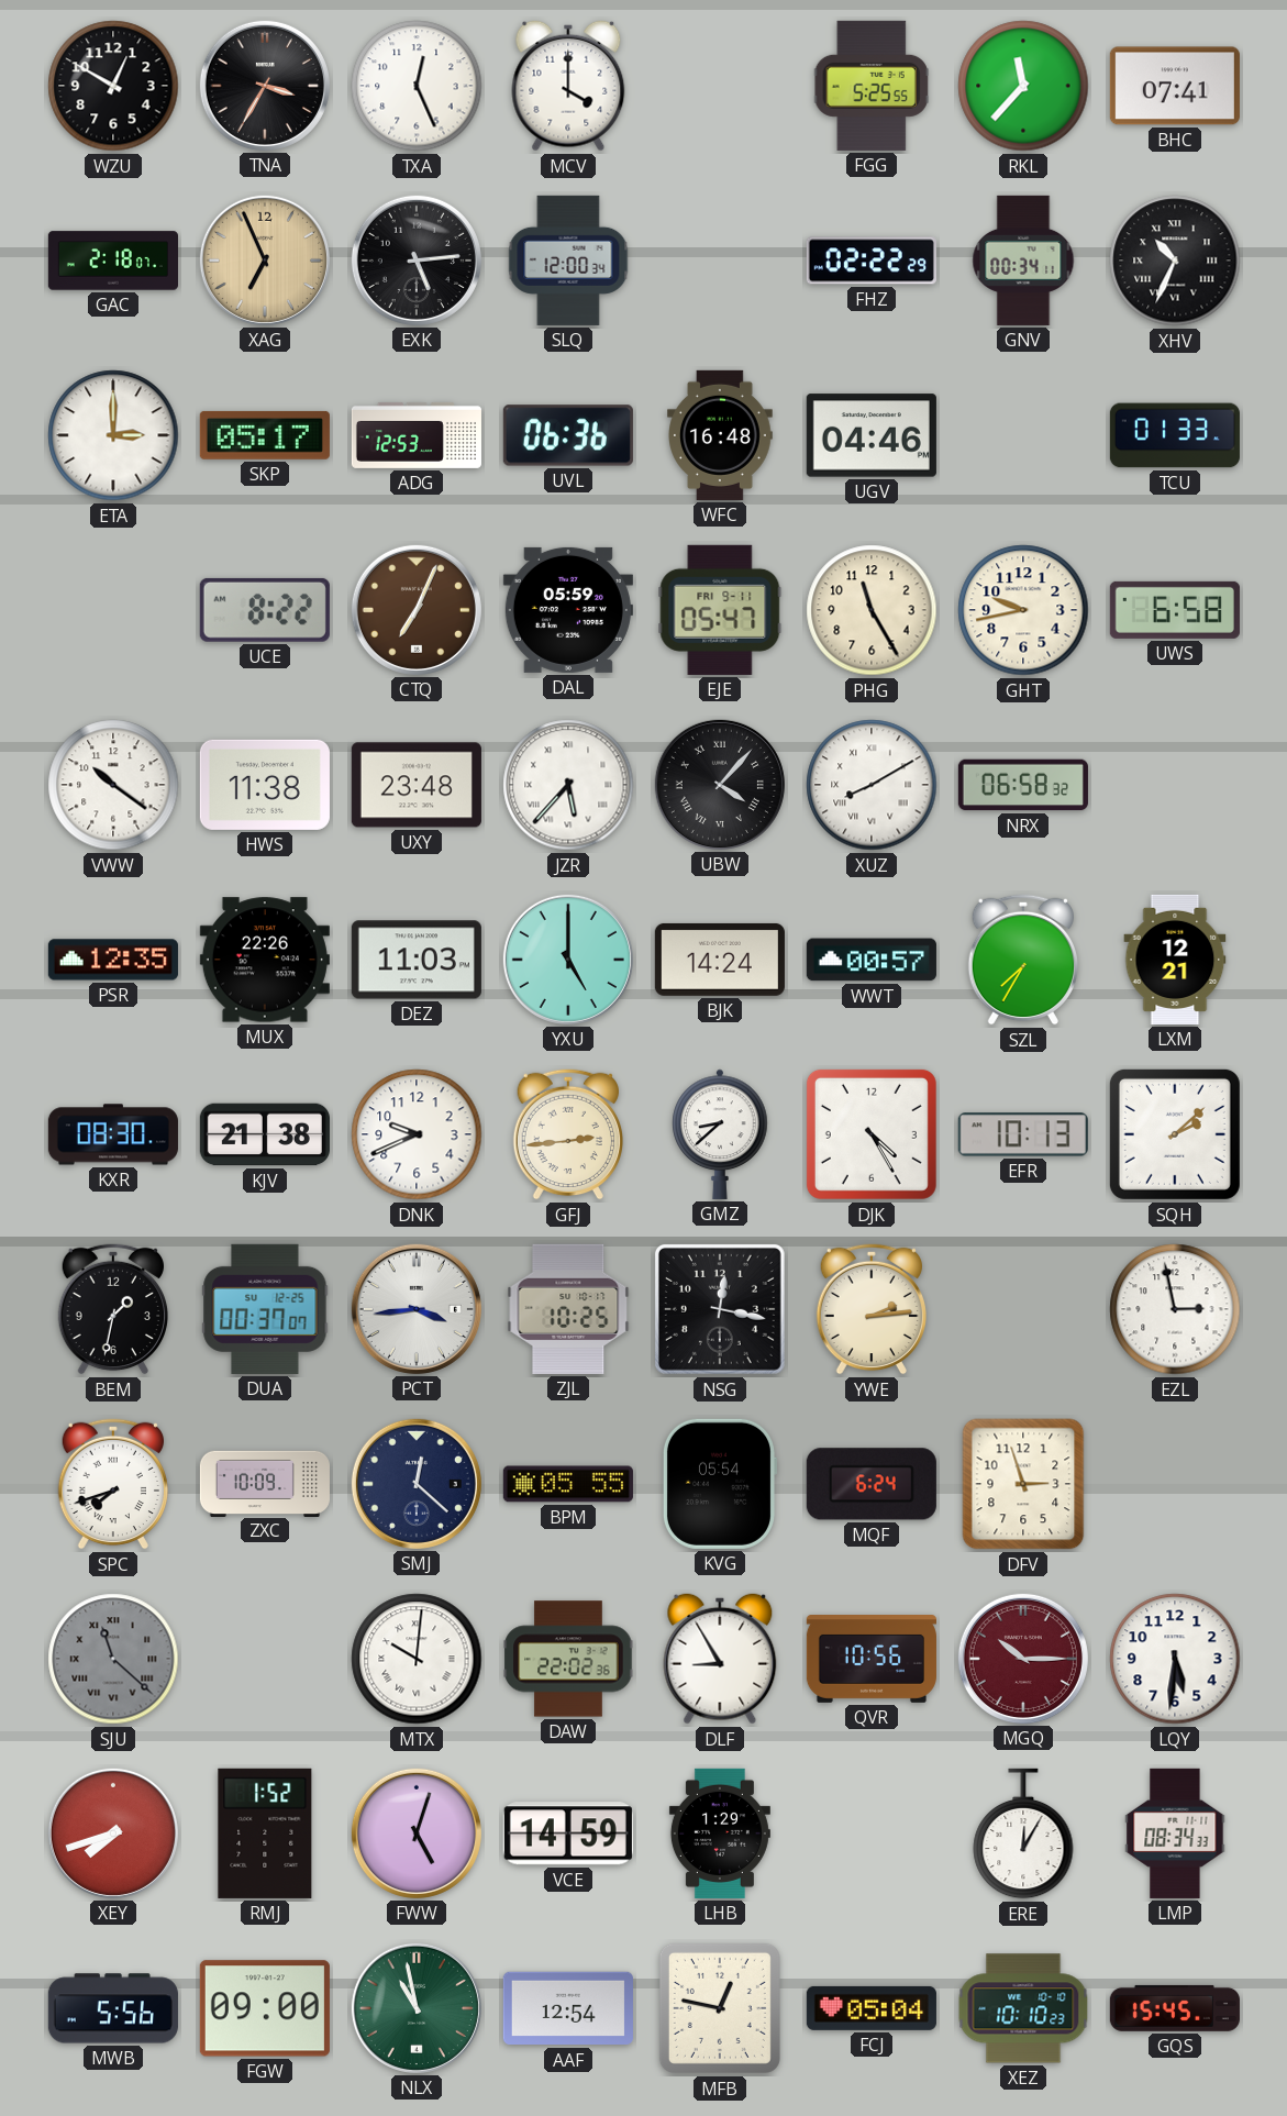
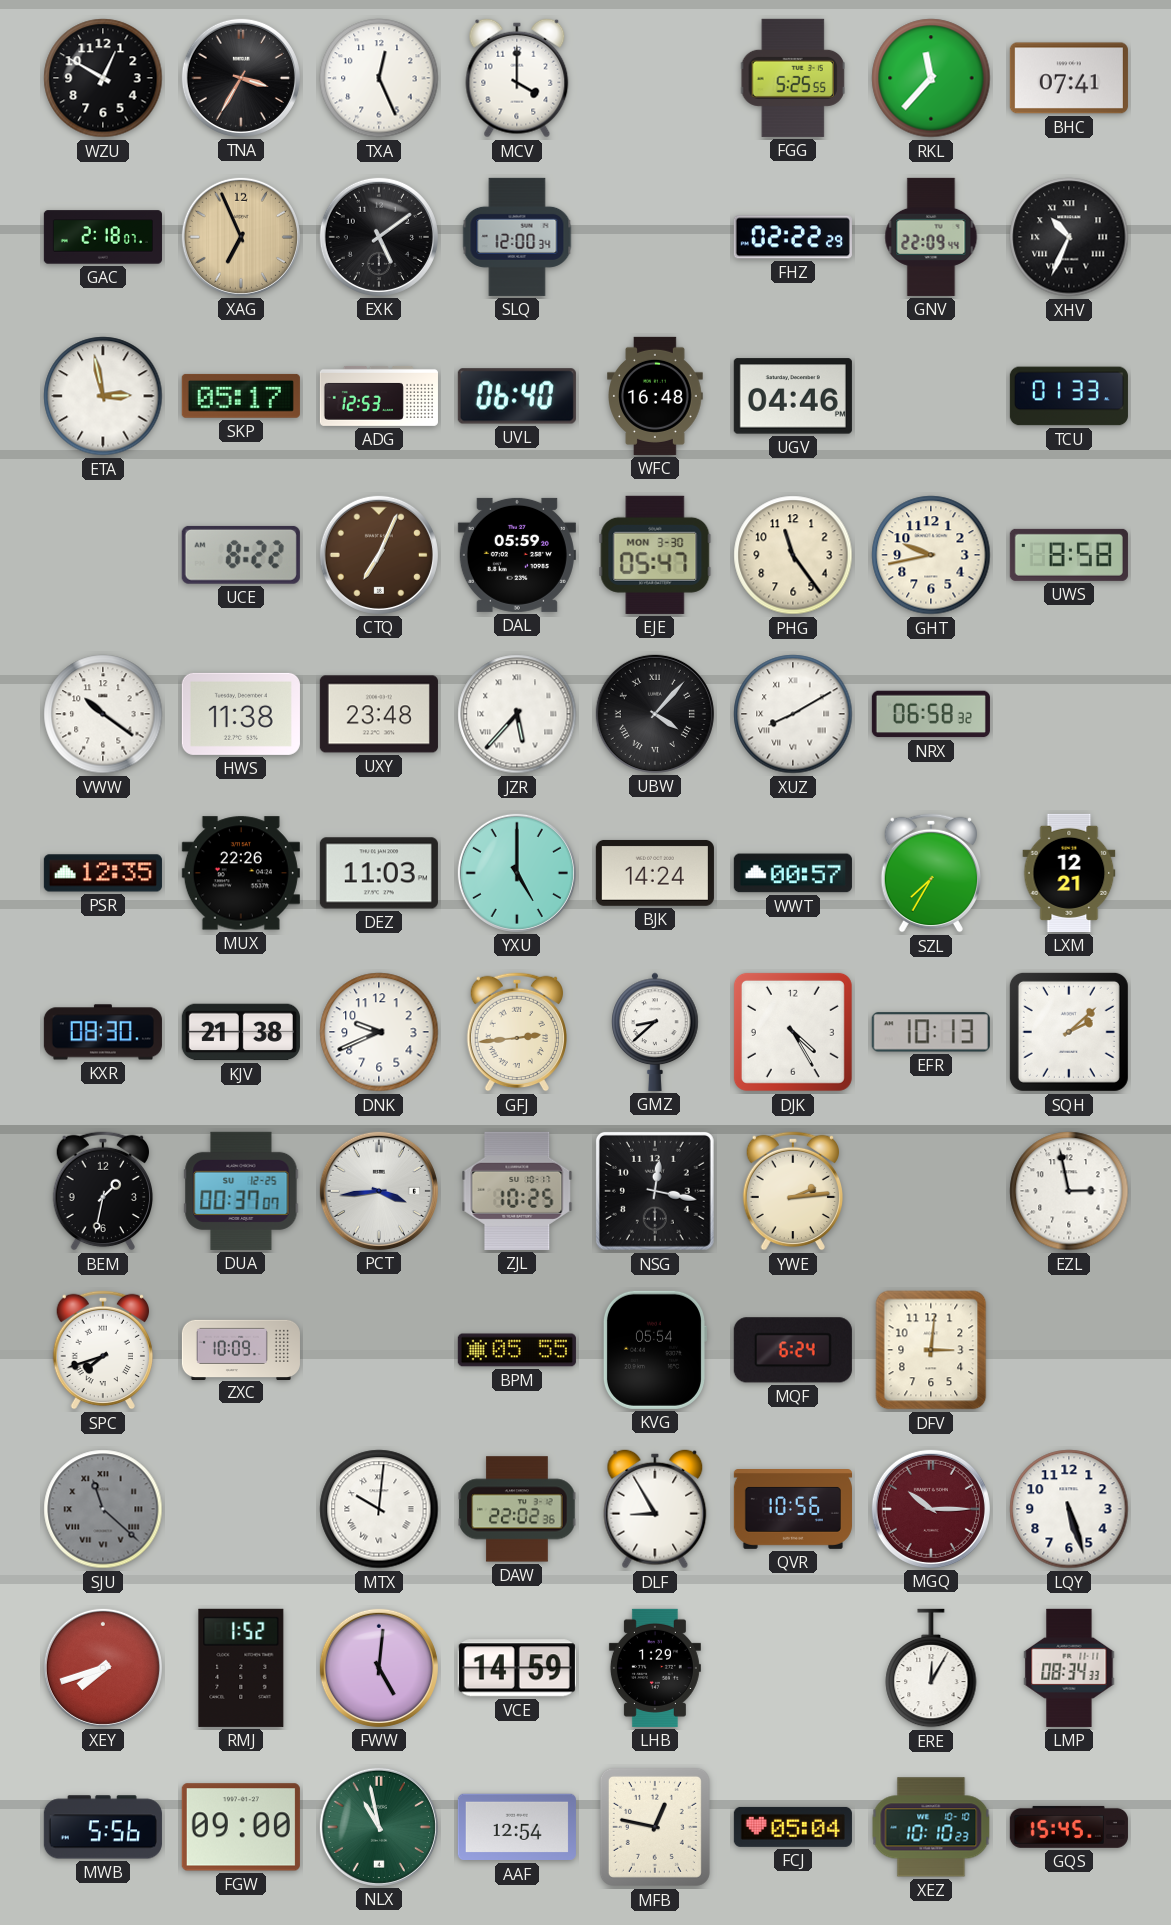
EXK: 5:14 -> 5:09 (379, 237)
GNV: 00:34 -> 22:09 (931, 237)
ETA: 3:00 -> 2:58 (103, 396)
UVL: 06:36 -> 06:40 (517, 396)
EJE date: FRI 9-11 -> MON 3-30 (655, 555)
PHG: 11:25 -> 11:24 (793, 555)
UWS: 6:58 -> 8:58 (1069, 555)
SMJ: 12:22 -> none (417, 1484)
DFV: 2:57 -> 3:01 (931, 1350)
LQY: 5:31 -> 5:27 (1069, 1509)
FWW: 5:03 -> 5:01 (379, 1668)
